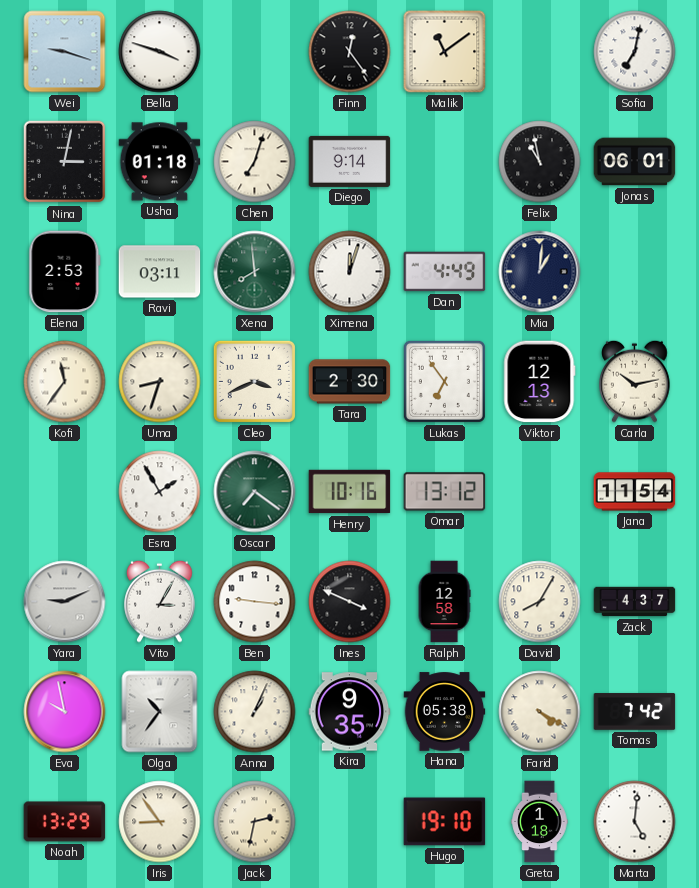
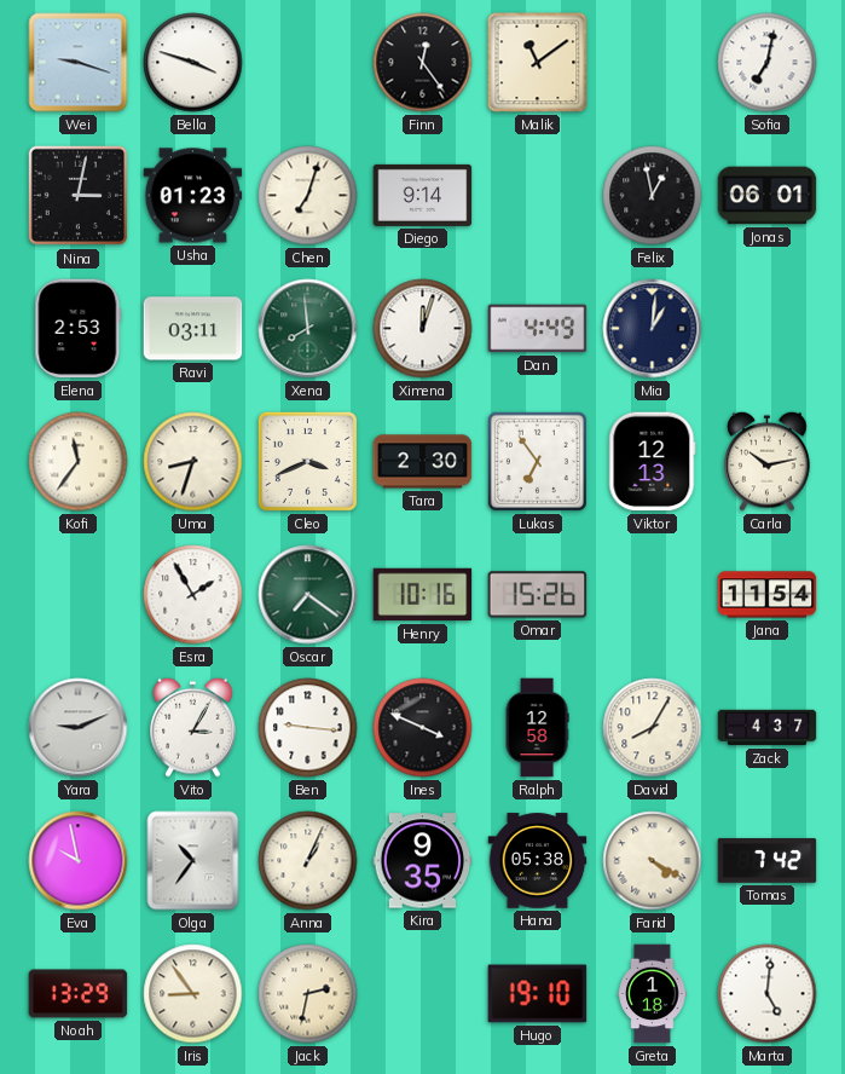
Usha: 01:18 -> 01:23 (193, 196)
Felix: 10:58 -> 12:58 (653, 196)
Omar: 13:12 -> 15:26 (538, 595)
